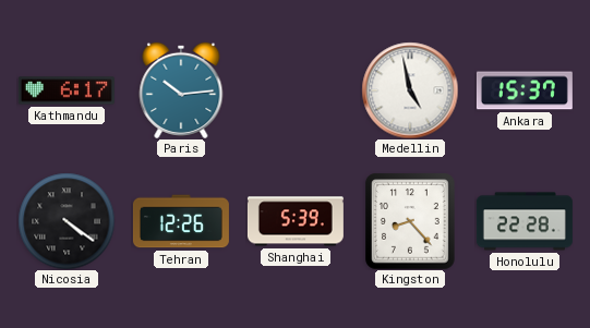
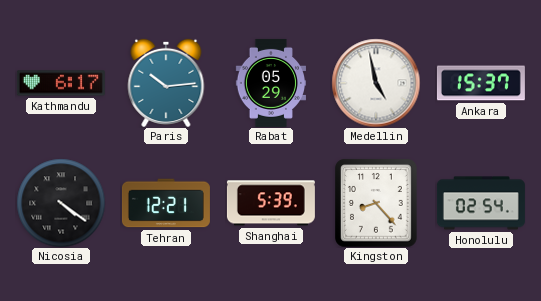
Rabat: none -> 05:29 (270, 83)
Tehran: 12:26 -> 12:21 (166, 203)
Honolulu: 22:28 -> 02:54 (481, 203)
